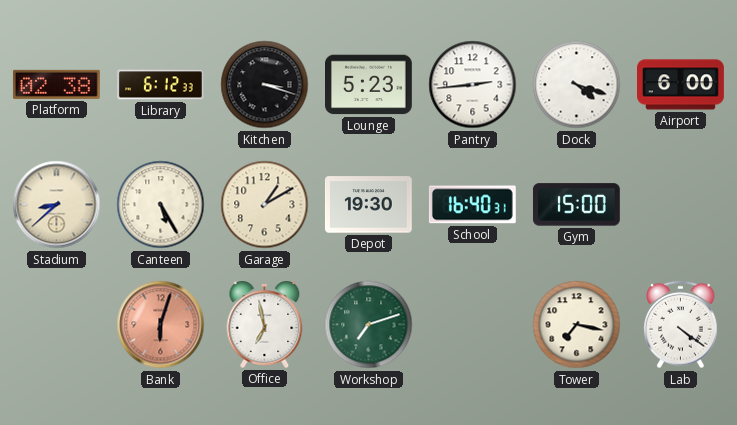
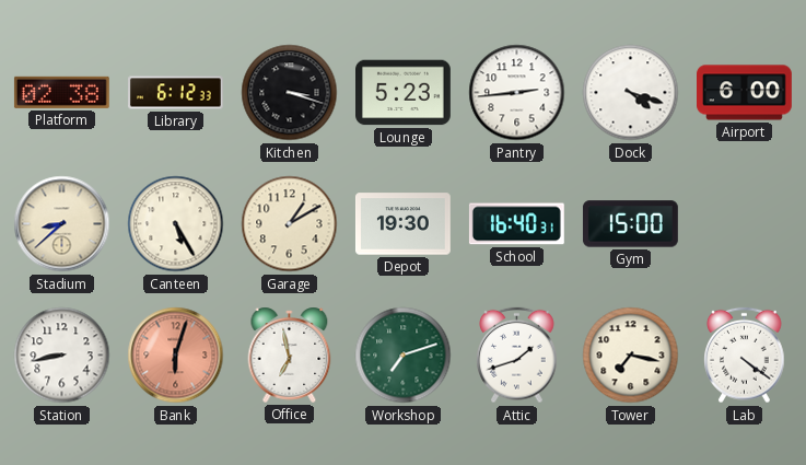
Station: none -> 8:43 (62, 356)
Attic: none -> 1:42 (517, 356)
